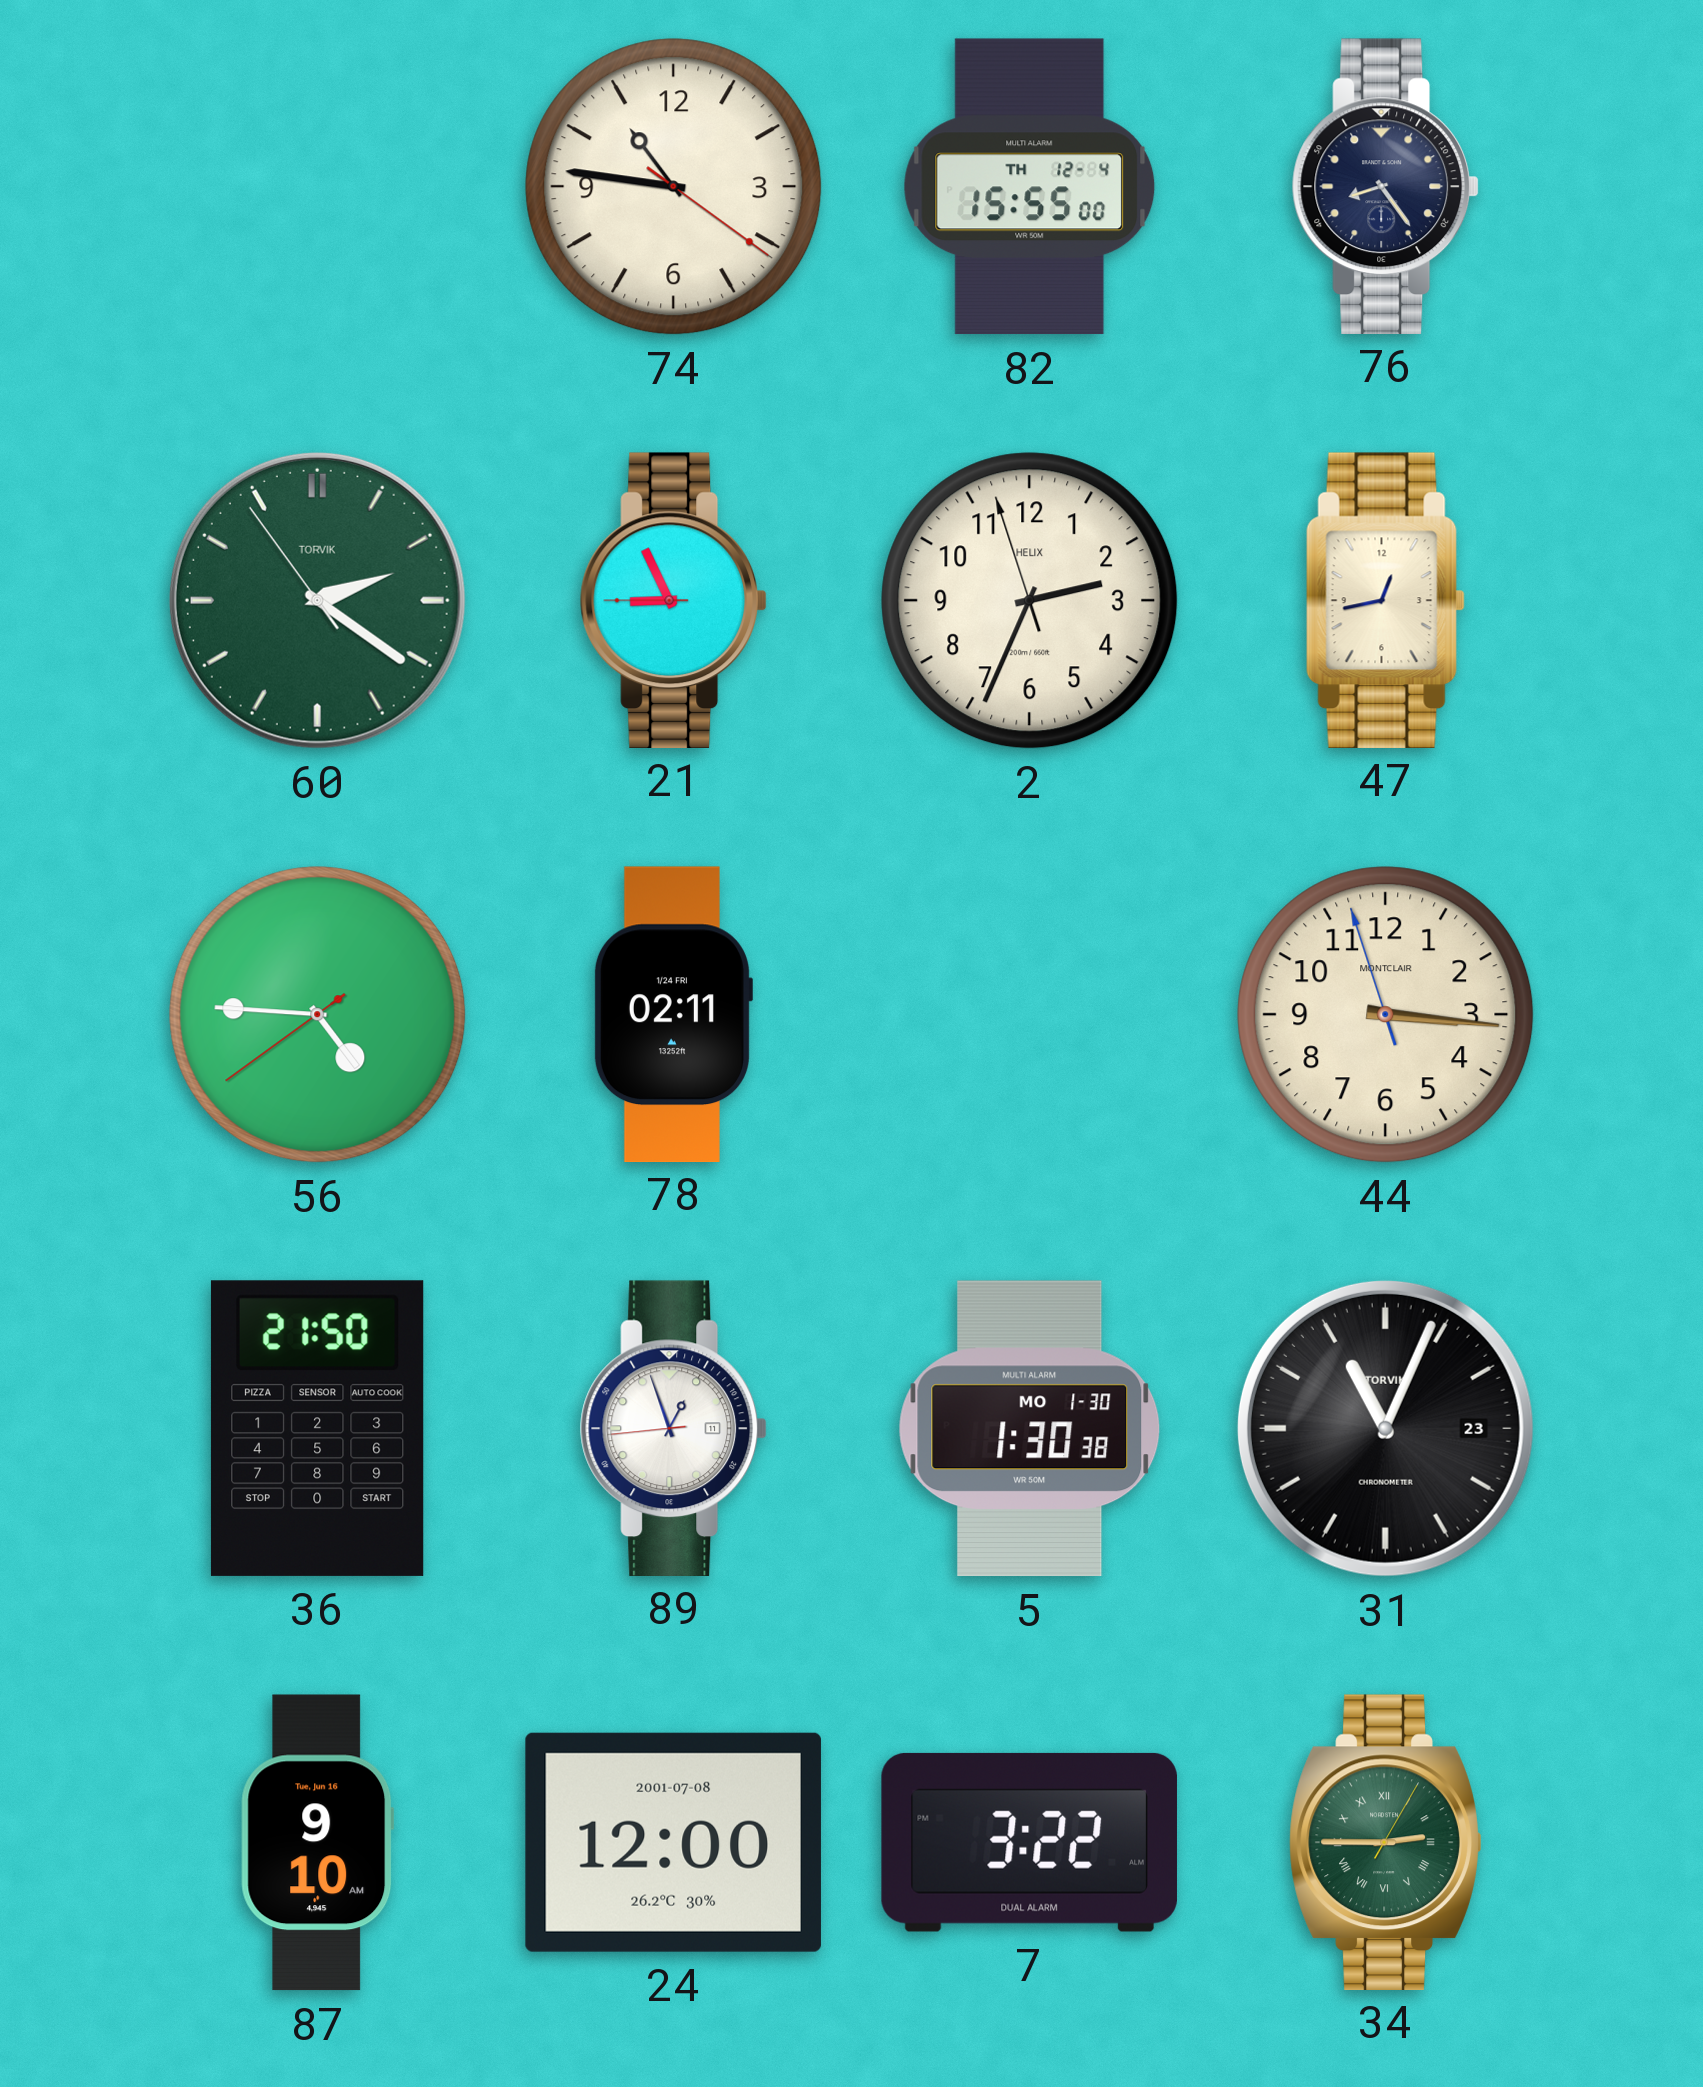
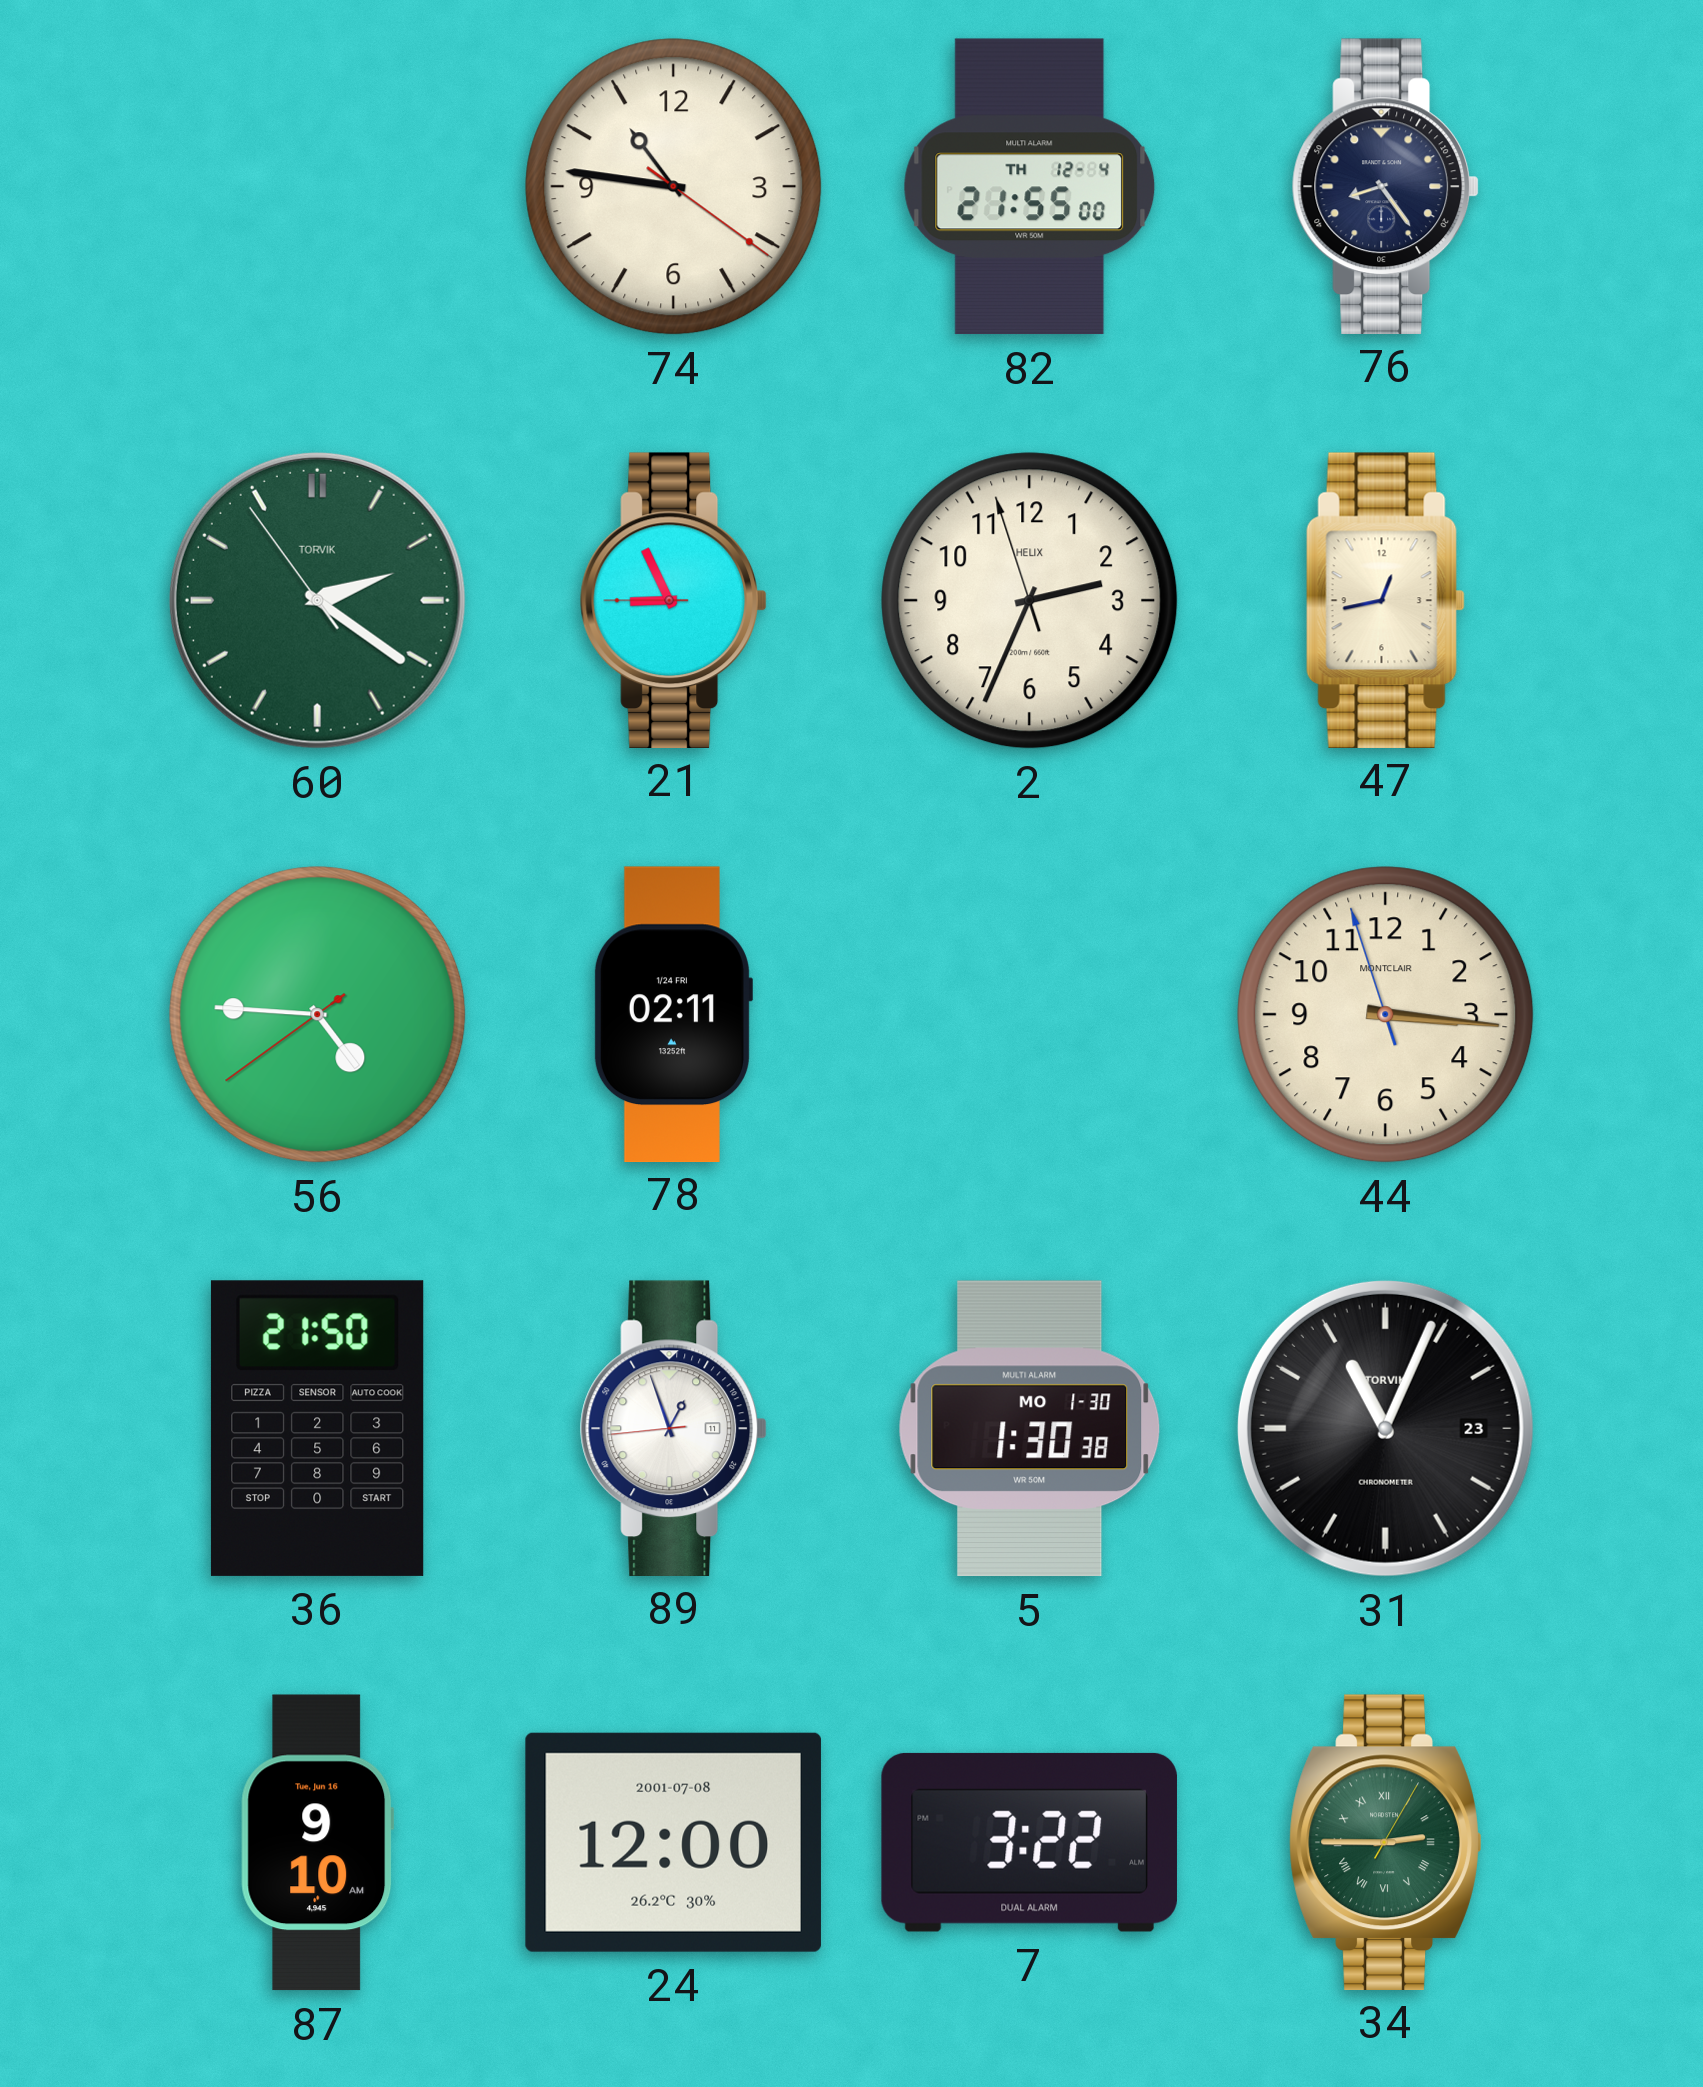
82: 15:55 -> 21:55 (1030, 187)
